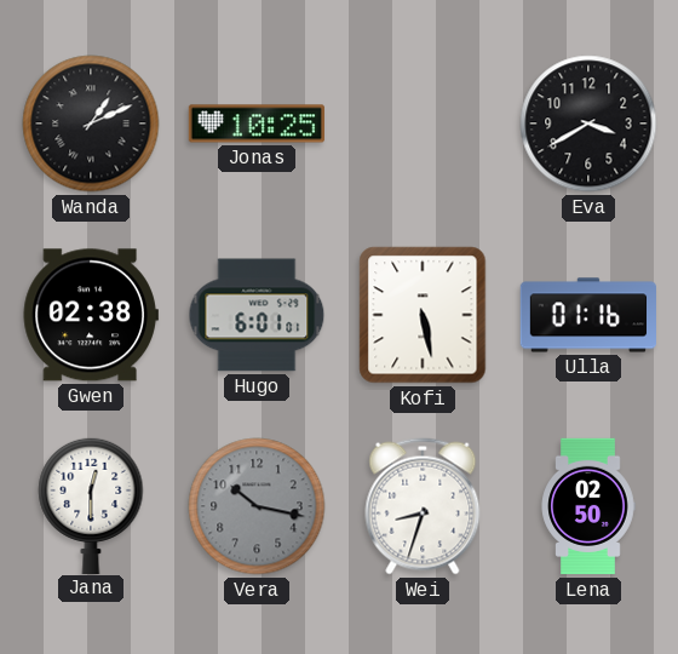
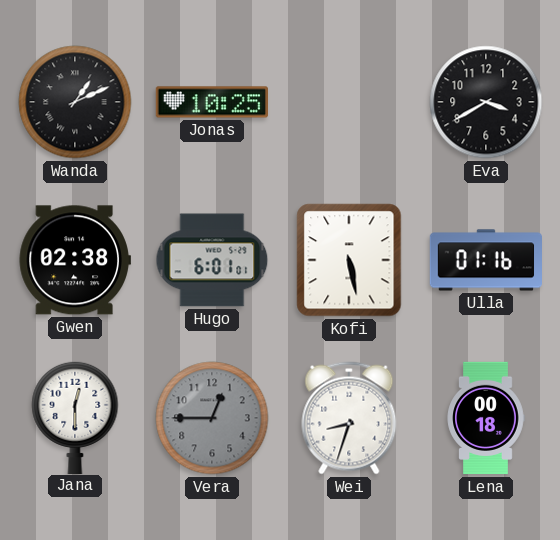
Vera: 10:17 -> 12:45 (212, 418)
Lena: 02:50 -> 00:18 (486, 418)
